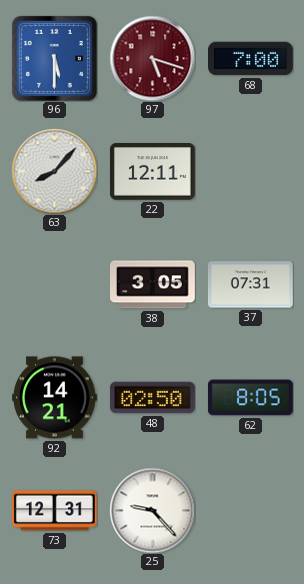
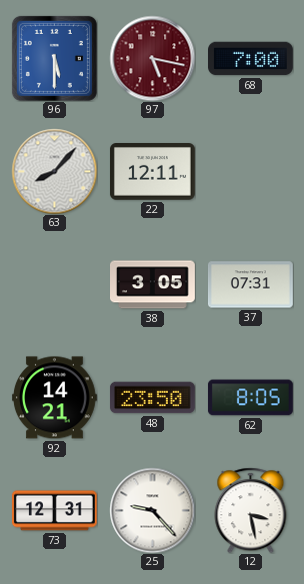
97: 5:18 -> 5:17 (152, 58)
48: 02:50 -> 23:50 (152, 398)
12: none -> 3:28 (251, 510)
